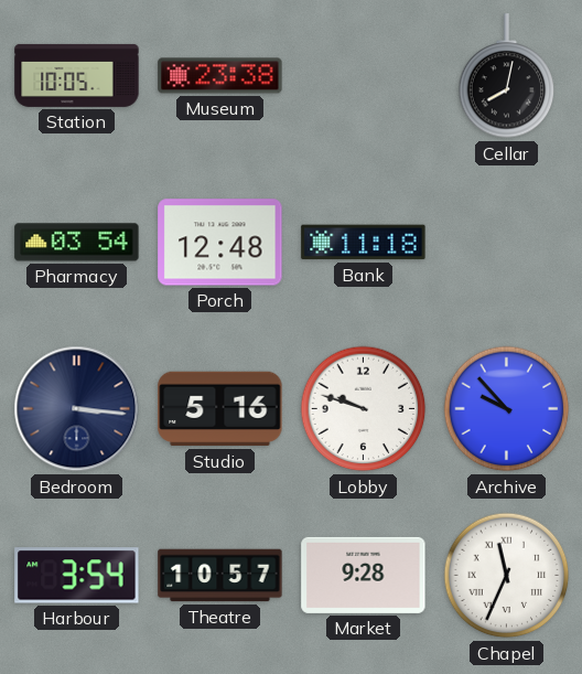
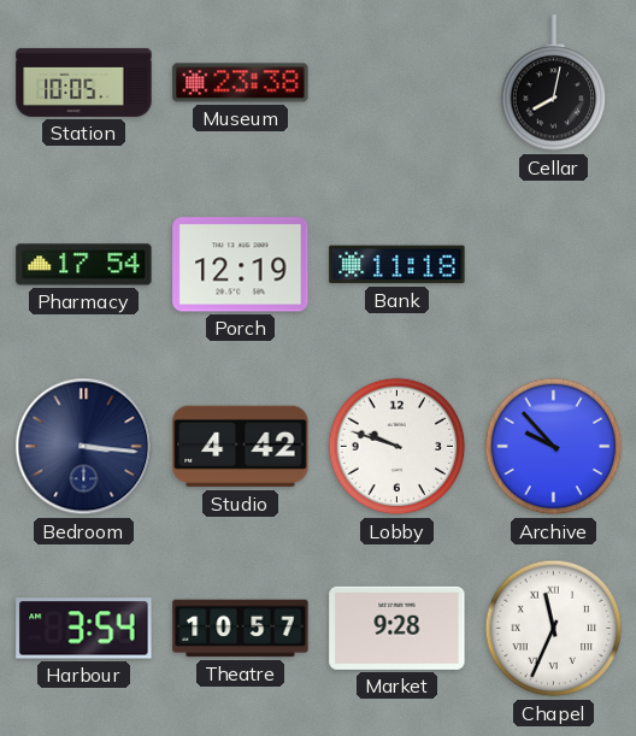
Pharmacy: 03:54 -> 17:54 (84, 265)
Porch: 12:48 -> 12:19 (241, 265)
Studio: 5:16 -> 4:42 (241, 447)
